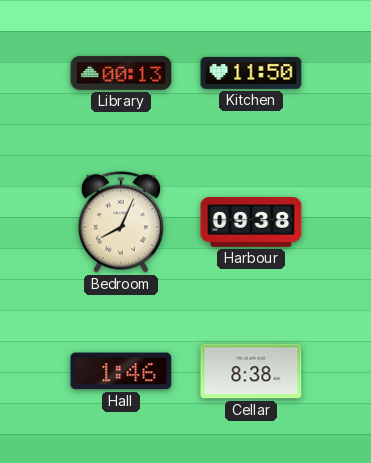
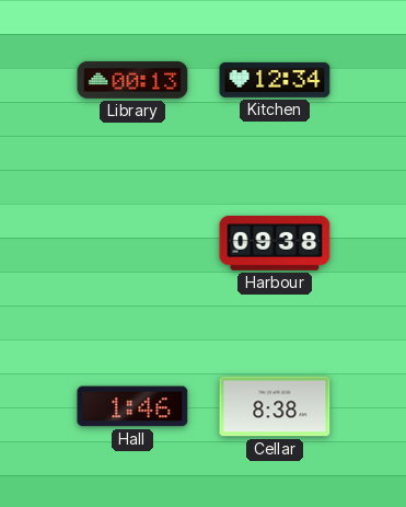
Kitchen: 11:50 -> 12:34 (275, 80)
Bedroom: 8:04 -> none (121, 222)
